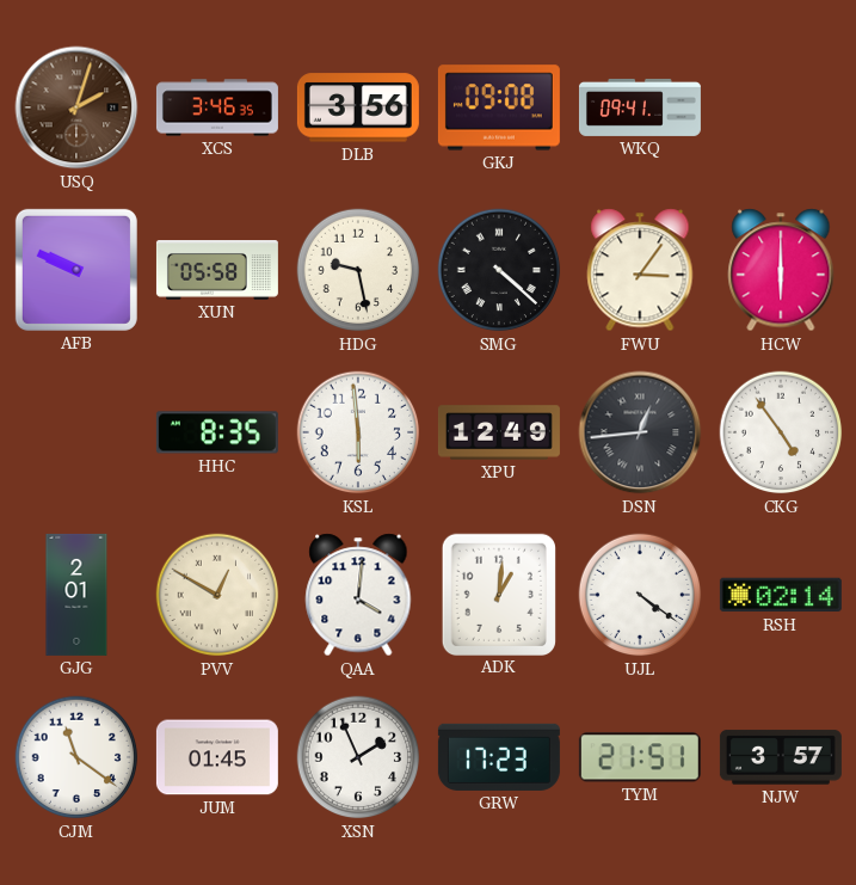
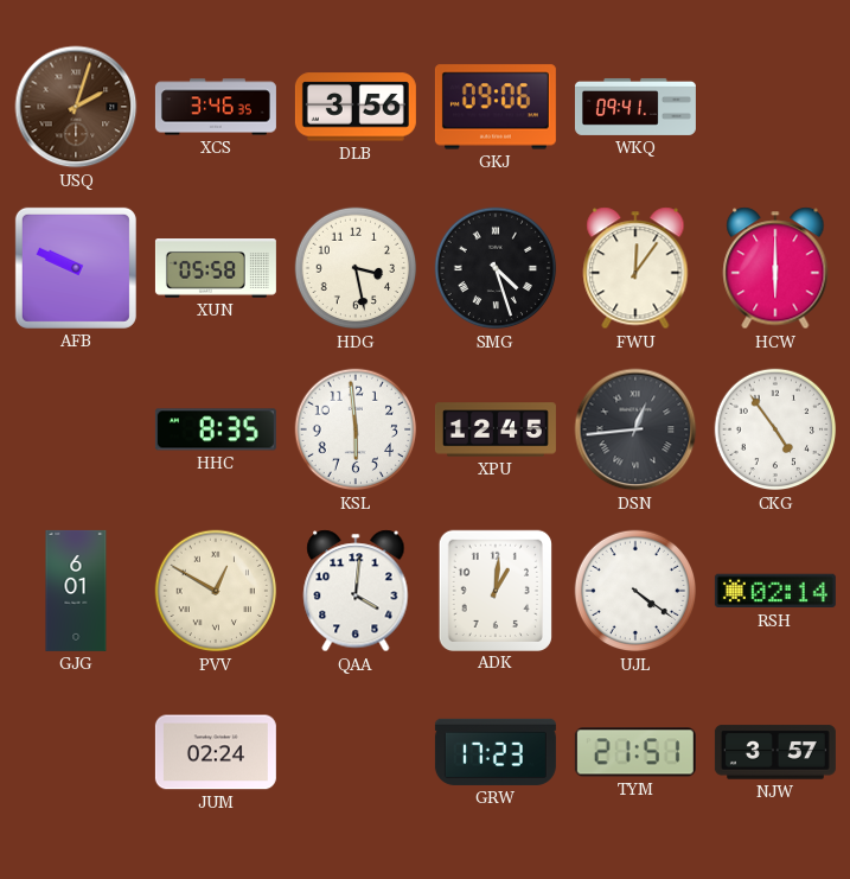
GKJ: 09:08 -> 09:06 (496, 107)
HDG: 9:28 -> 3:28 (356, 268)
SMG: 4:22 -> 4:27 (496, 268)
FWU: 3:06 -> 12:06 (635, 268)
XPU: 12:49 -> 12:45 (496, 429)
GJG: 2:01 -> 6:01 (76, 591)
CJM: 11:21 -> none (76, 757)
JUM: 01:45 -> 02:24 (216, 752)
XSN: 1:56 -> none (358, 757)
